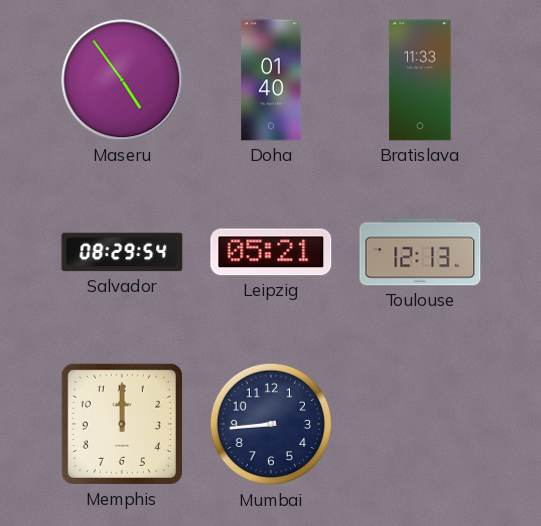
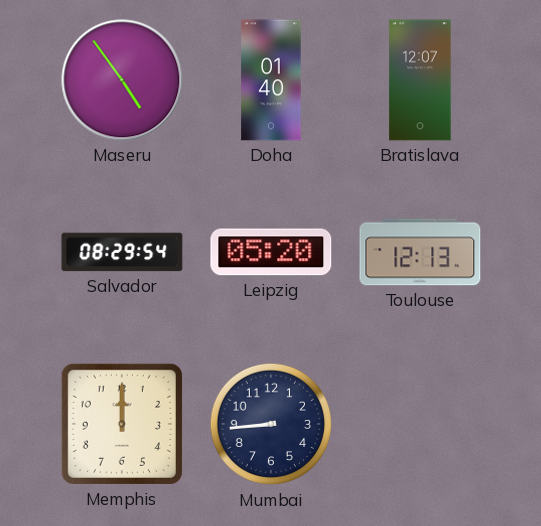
Bratislava: 11:33 -> 12:07 (420, 80)
Leipzig: 05:21 -> 05:20 (271, 252)
